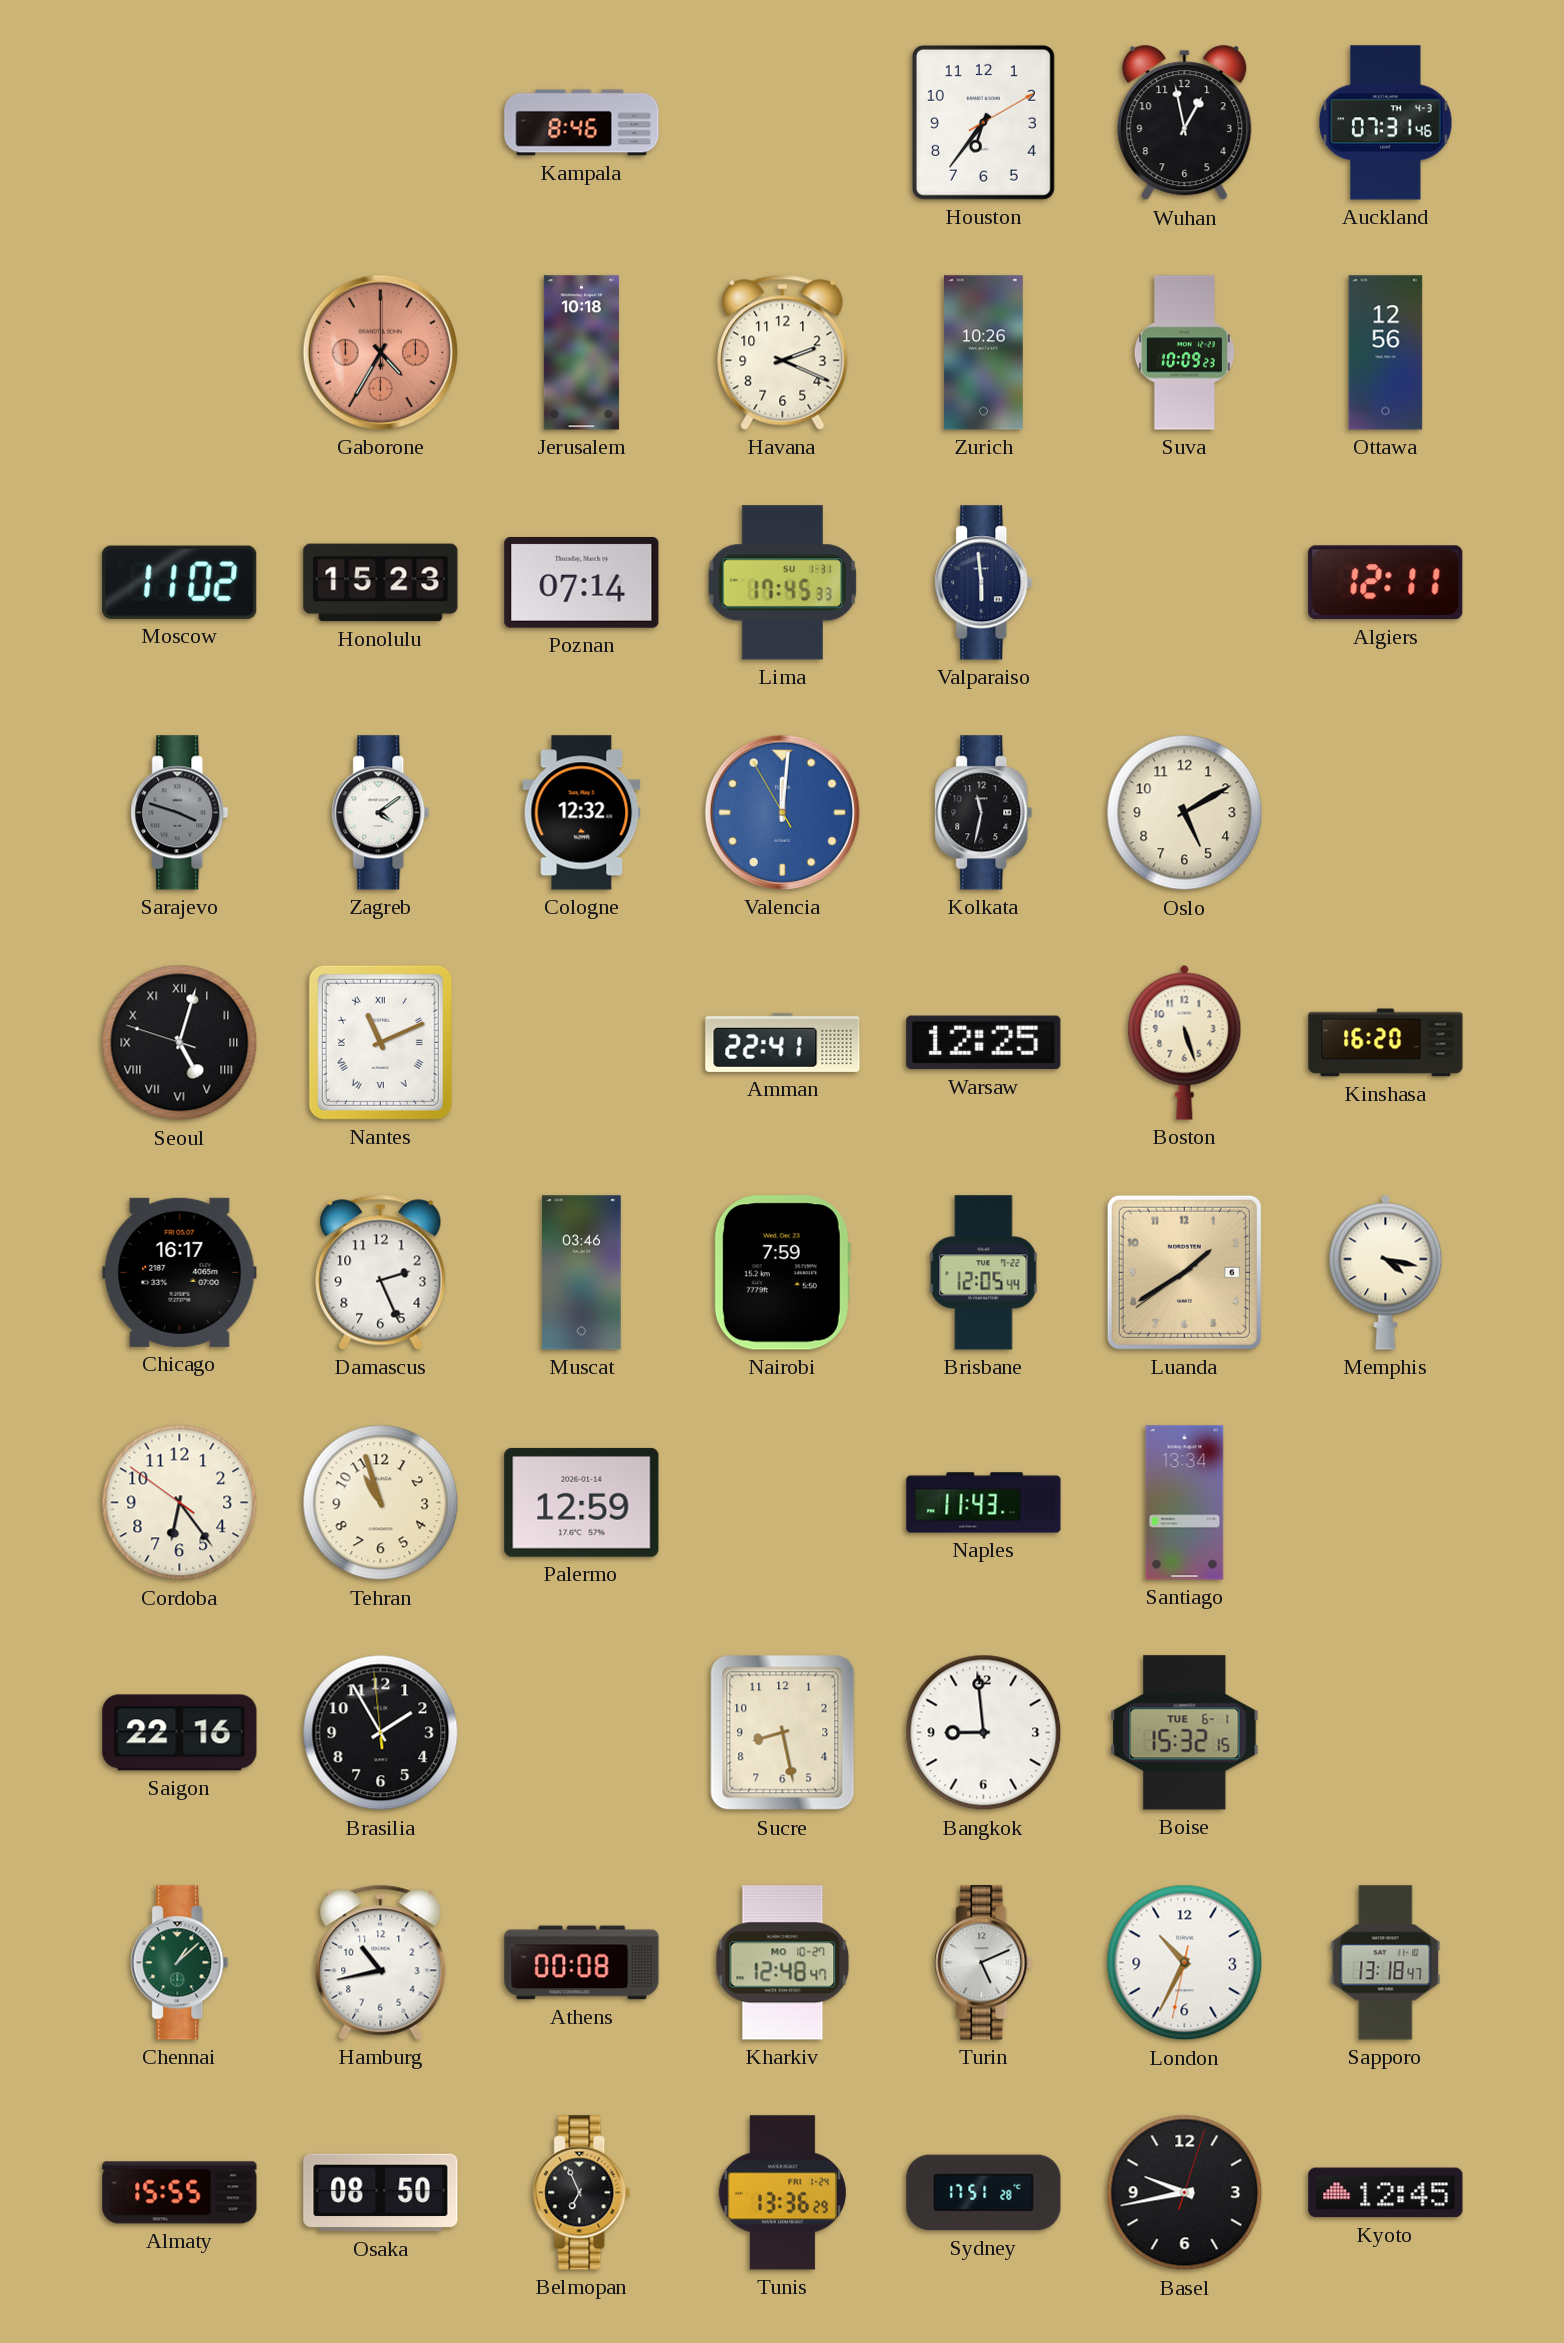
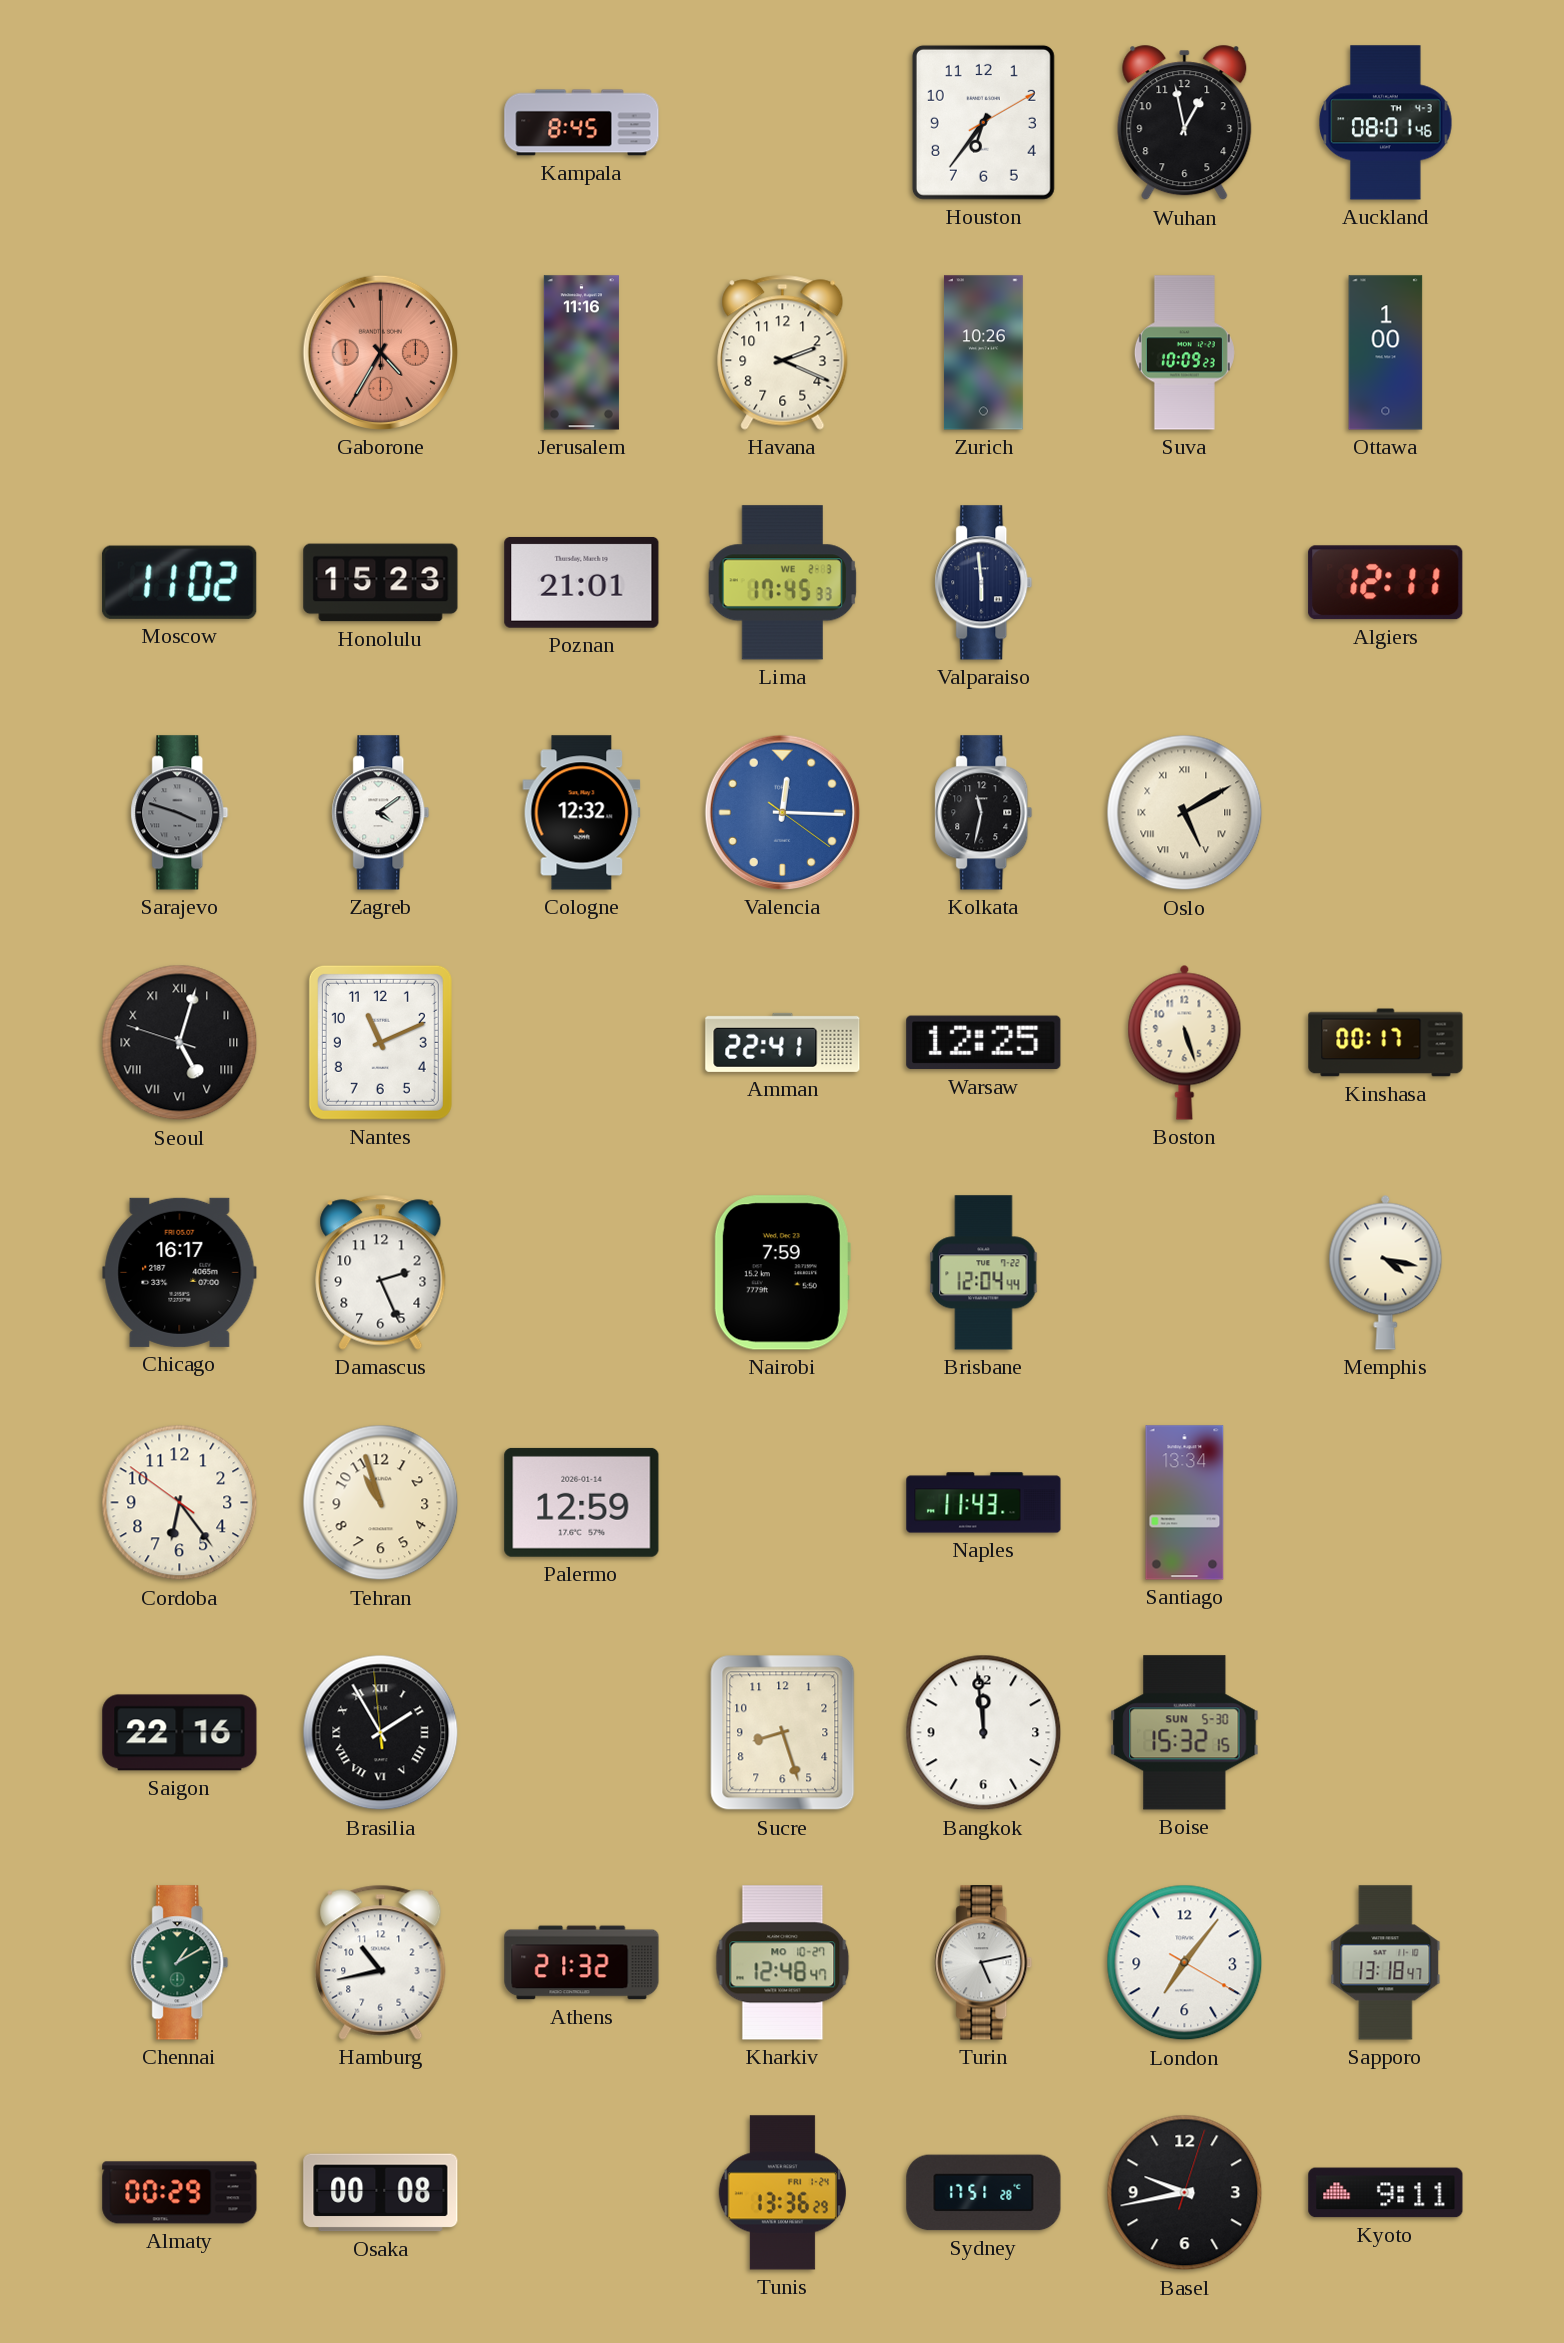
Kampala: 8:46 -> 8:45 (582, 123)
Auckland: 07:31 -> 08:01 (1386, 123)
Jerusalem: 10:18 -> 11:16 (581, 353)
Ottawa: 12:56 -> 1:00 (1386, 353)
Poznan: 07:14 -> 21:01 (582, 582)
Lima date: SU 1-31 -> WE 2-3 (783, 583)
Valencia: 12:00 -> 12:15 (782, 812)
Oslo numerals: Arabic -> Roman (1185, 813)
Nantes numerals: Roman -> Arabic (380, 1042)
Kinshasa: 16:20 -> 00:17 (1386, 1043)
Muscat: 03:46 -> none (582, 1273)
Brisbane: 12:05 -> 12:04 (984, 1273)
Luanda: 1:39 -> none (1184, 1272)
Brasilia numerals: Arabic -> Roman (381, 1733)
Sucre: 8:28 -> 8:27 (783, 1733)
Bangkok: 8:59 -> 11:59 (984, 1733)
Boise date: TUE 6-1 -> SUN 5-30 (1185, 1733)
Chennai: 1:08 -> 1:10 (180, 1963)
Athens: 00:08 -> 21:32 (582, 1963)
Turin: 5:11 -> 5:13 (984, 1963)
London: 10:34 -> 7:06 (1185, 1963)
Almaty: 15:55 -> 00:29 (180, 2193)
Osaka: 08:50 -> 00:08 (381, 2193)
Belmopan: 6:56 -> none (582, 2193)
Kyoto: 12:45 -> 9:11 (1386, 2193)
